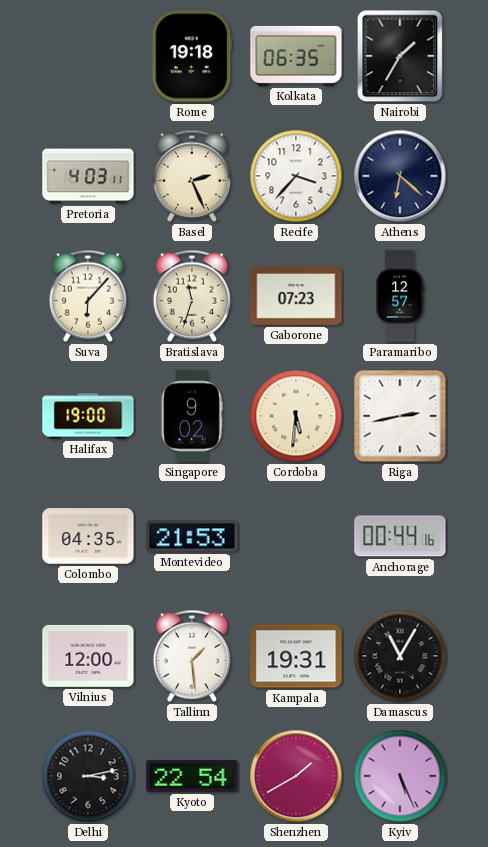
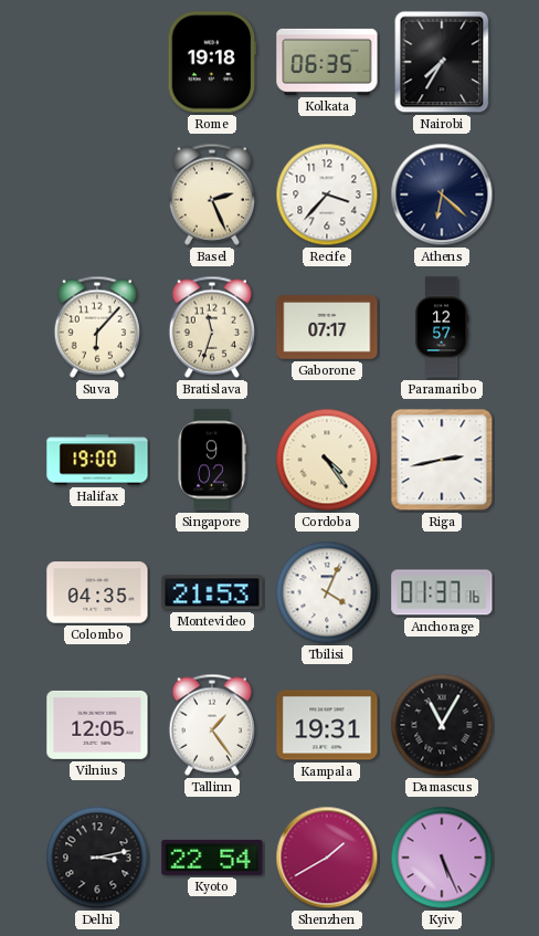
Nairobi: 1:35 -> 7:35 (442, 62)
Pretoria: 4:03 -> none (88, 176)
Gaborone: 07:23 -> 07:17 (327, 328)
Cordoba: 5:31 -> 4:24 (327, 460)
Tbilisi: none -> 4:04 (327, 592)
Anchorage: 00:44 -> 01:37 (442, 592)
Vilnius: 12:00 -> 12:05 (97, 725)
Tallinn: 1:29 -> 1:24 (211, 725)
